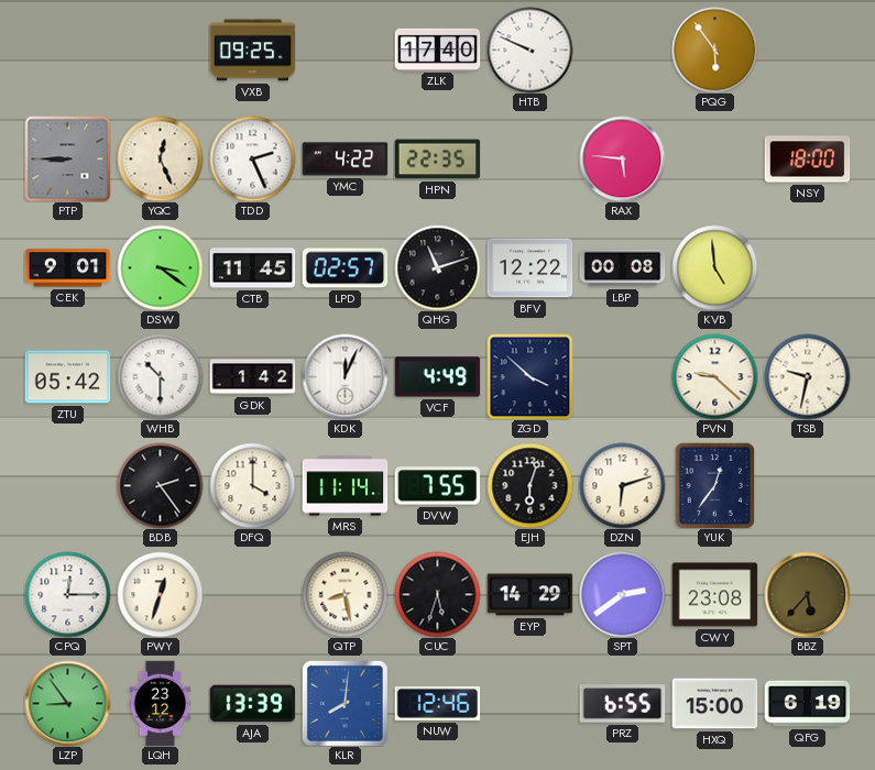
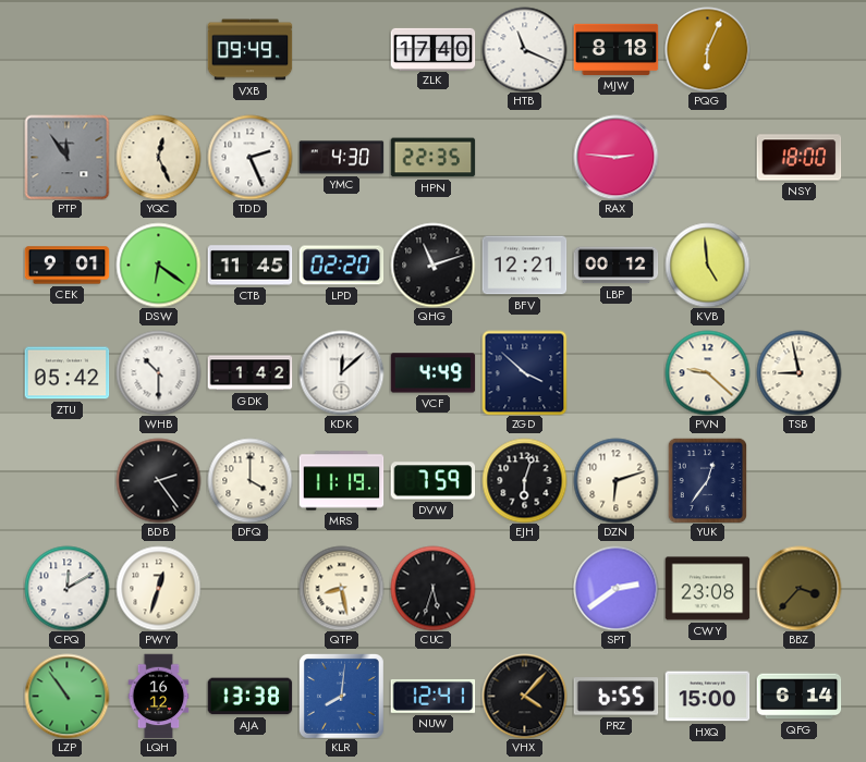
VXB: 09:25 -> 09:49 (249, 50)
HTB: 9:49 -> 11:19 (524, 49)
MJW: none -> 8:18 (615, 49)
PQG: 5:54 -> 6:04 (707, 49)
PTP: 8:45 -> 11:54 (66, 157)
YMC: 4:22 -> 4:30 (341, 158)
RAX: 5:46 -> 2:46 (615, 157)
DSW: 3:21 -> 6:21 (158, 265)
LPD: 02:57 -> 02:20 (341, 266)
BFV: 12:22 -> 12:21 (524, 266)
LBP: 00:08 -> 00:12 (615, 266)
KDK: 12:04 -> 12:08 (341, 372)
TSB: 9:32 -> 8:58 (798, 372)
MRS: 11:14 -> 11:19 (341, 481)
DVW: 7:55 -> 7:59 (432, 481)
CPQ: 12:15 -> 12:10 (66, 588)
EYP: 14:29 -> none (529, 595)
BBZ: 5:37 -> 3:37 (798, 588)
LZP: 8:54 -> 10:54 (66, 696)
LQH: 23:12 -> 16:12 (159, 696)
AJA: 13:39 -> 13:38 (249, 697)
NUW: 12:46 -> 12:41 (432, 696)
VHX: none -> 4:07 (524, 696)
QFG: 6:19 -> 6:14 (798, 697)
